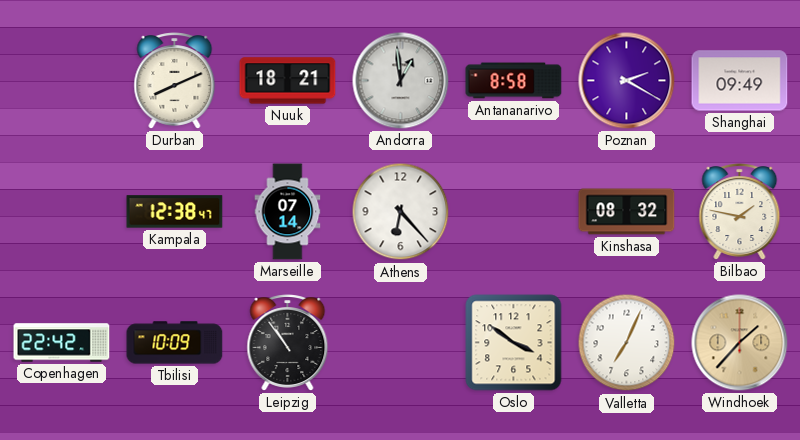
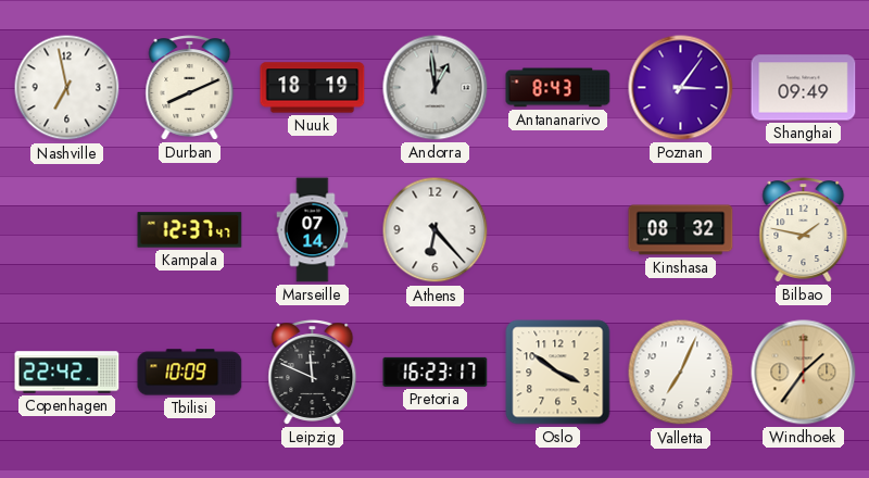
Nashville: none -> 6:58 (67, 88)
Nuuk: 18:21 -> 18:19 (313, 88)
Antananarivo: 8:58 -> 8:43 (558, 88)
Poznan: 2:20 -> 3:06 (681, 88)
Kampala: 12:38 -> 12:37 (190, 230)
Leipzig: 10:54 -> 11:49 (313, 373)
Pretoria: none -> 16:23 (436, 372)
Windhoek: 1:37 -> 1:36 (804, 373)
